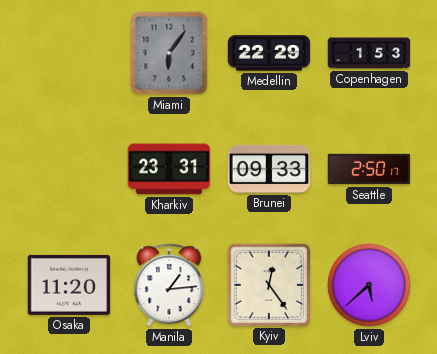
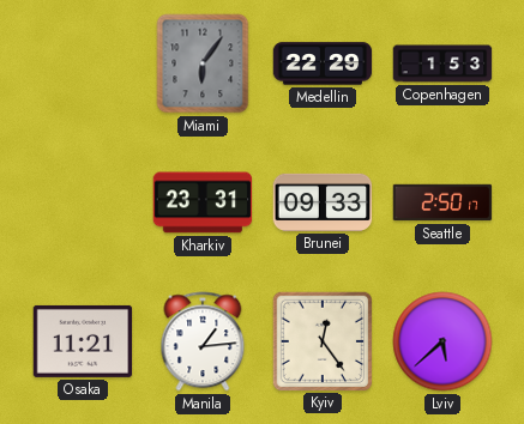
Osaka: 11:20 -> 11:21 (83, 341)
